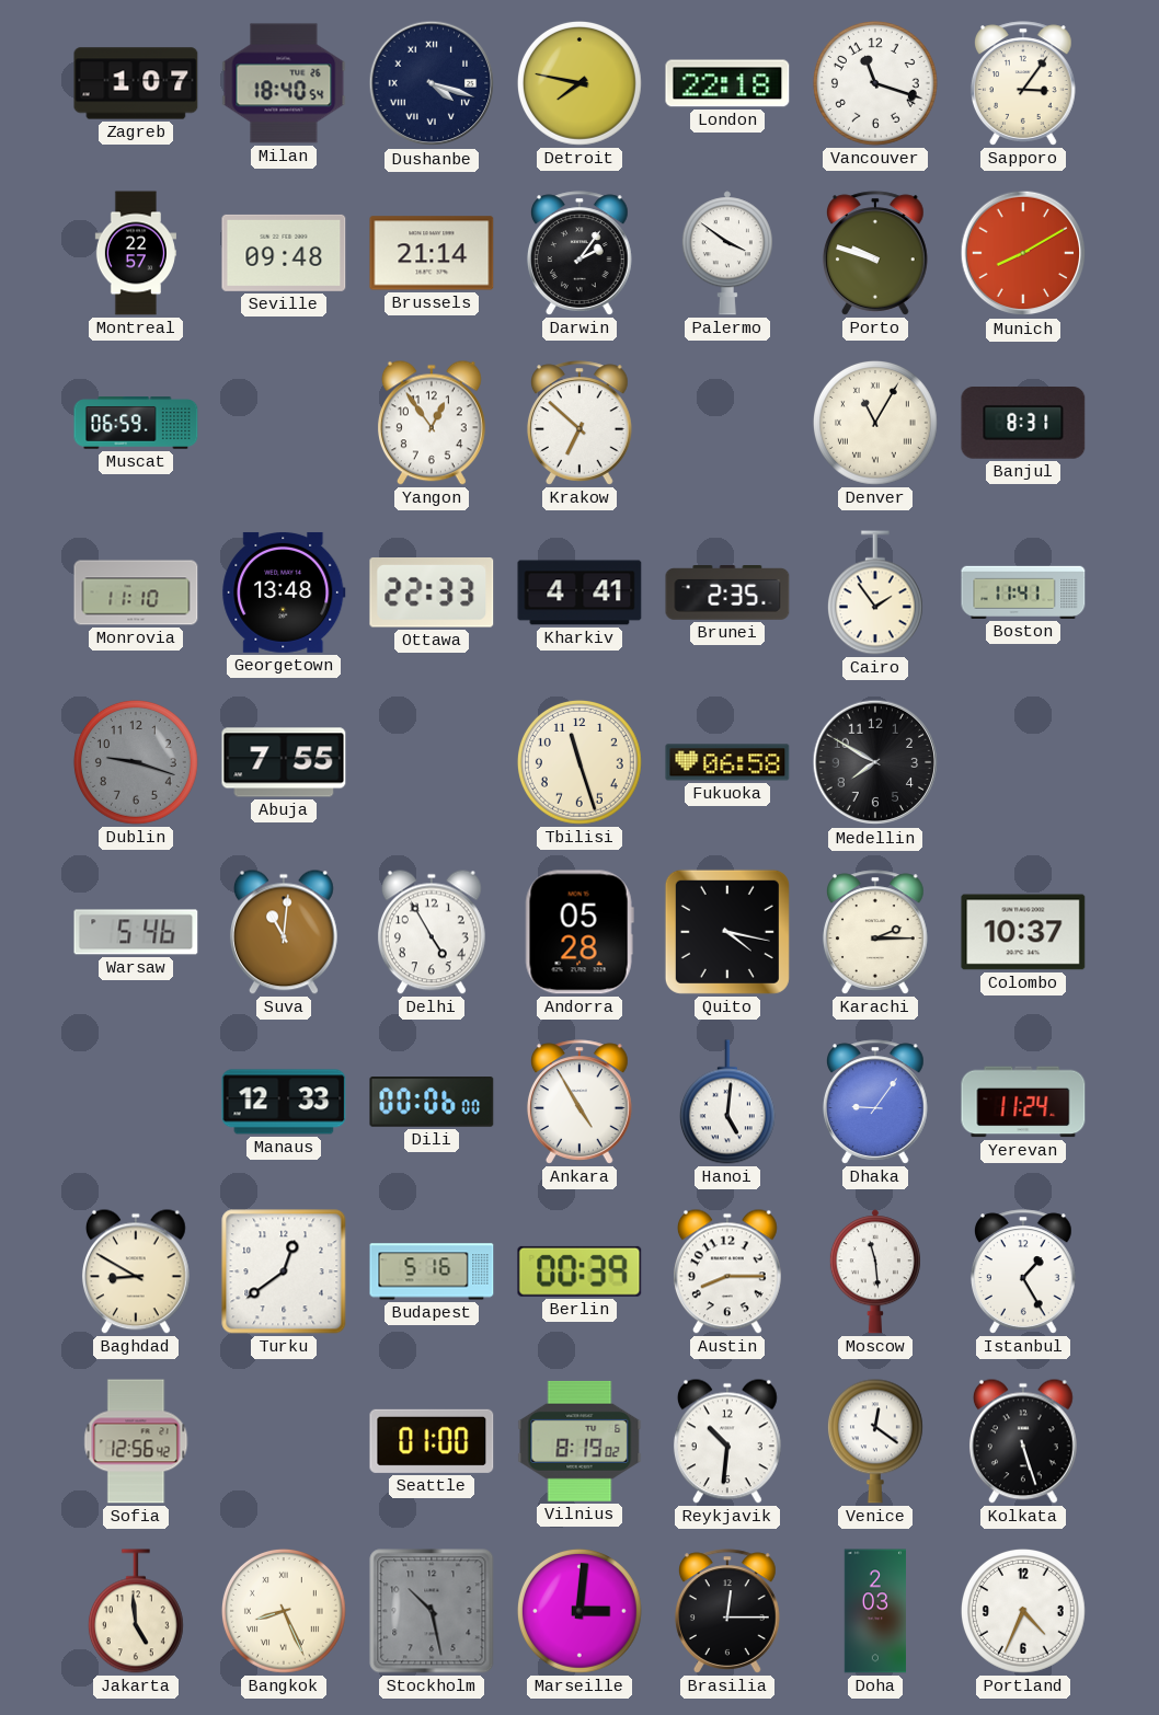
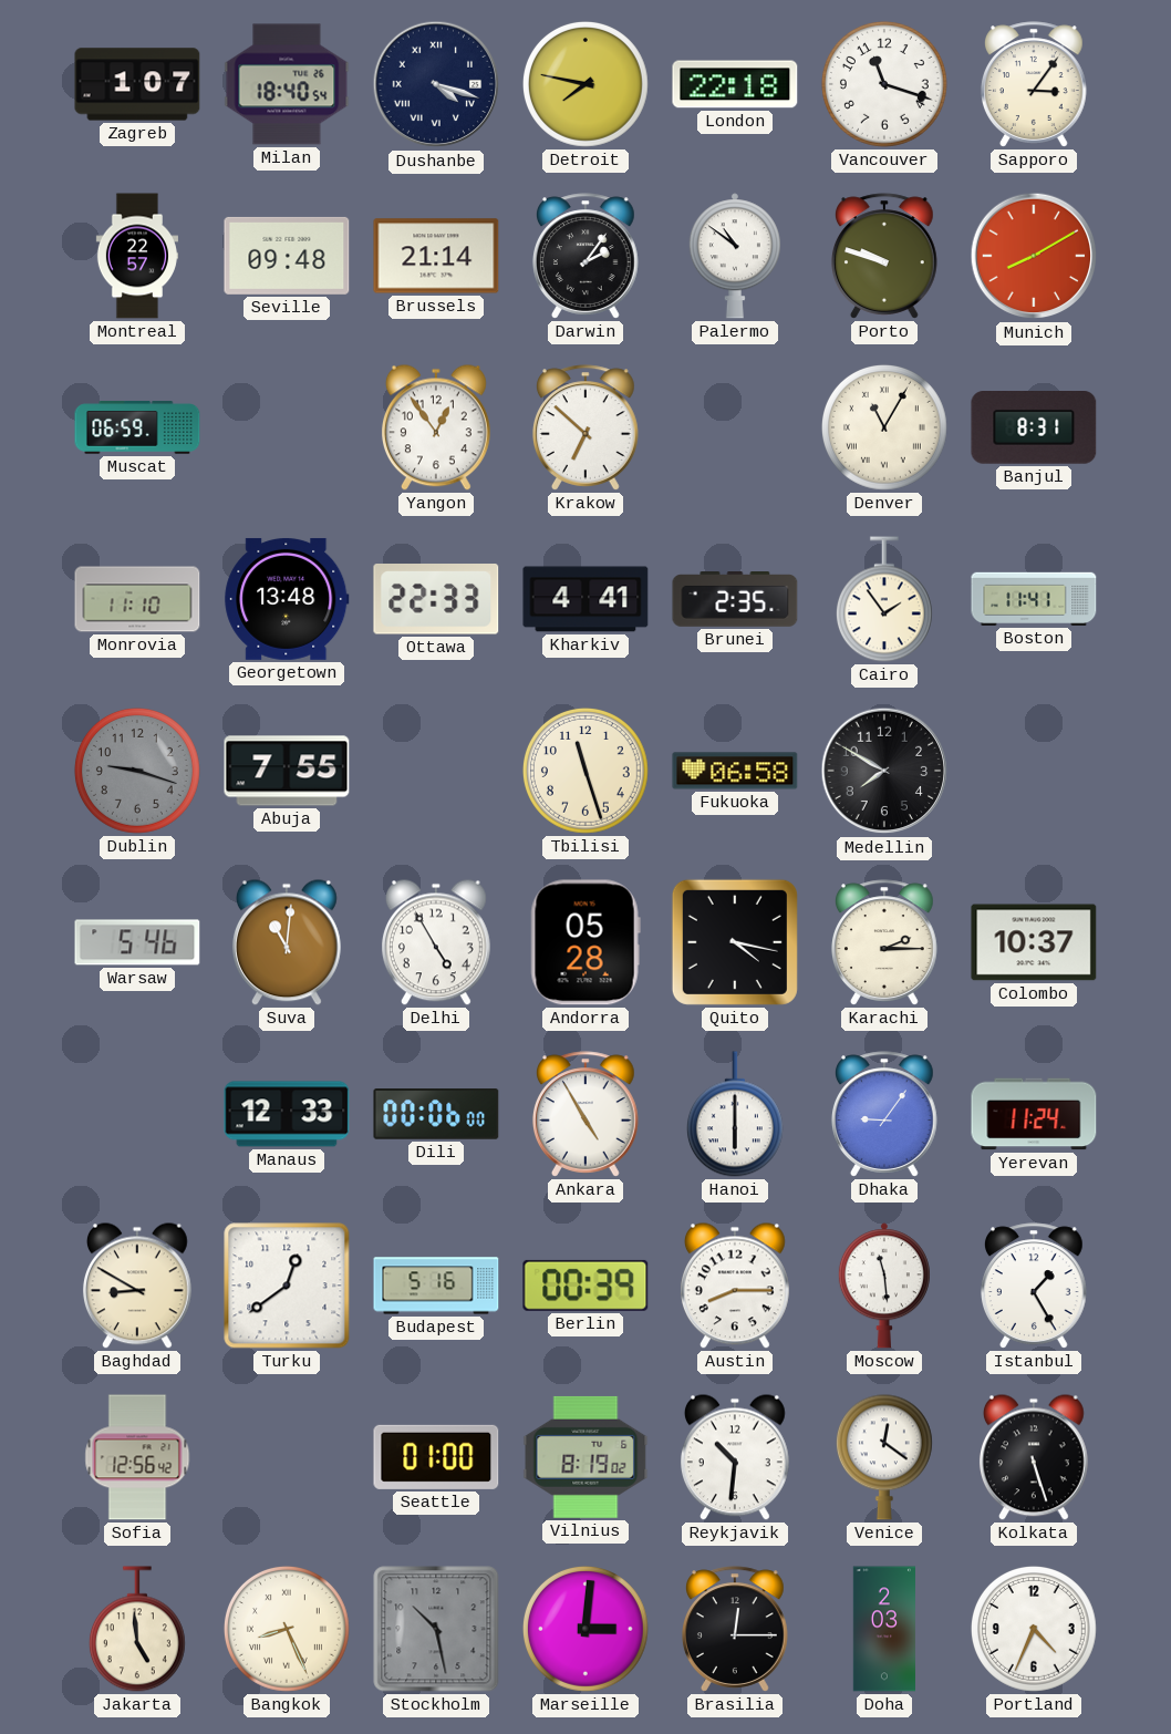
Palermo: 3:51 -> 10:51 (735, 256)
Hanoi: 5:01 -> 6:00 (735, 1114)
